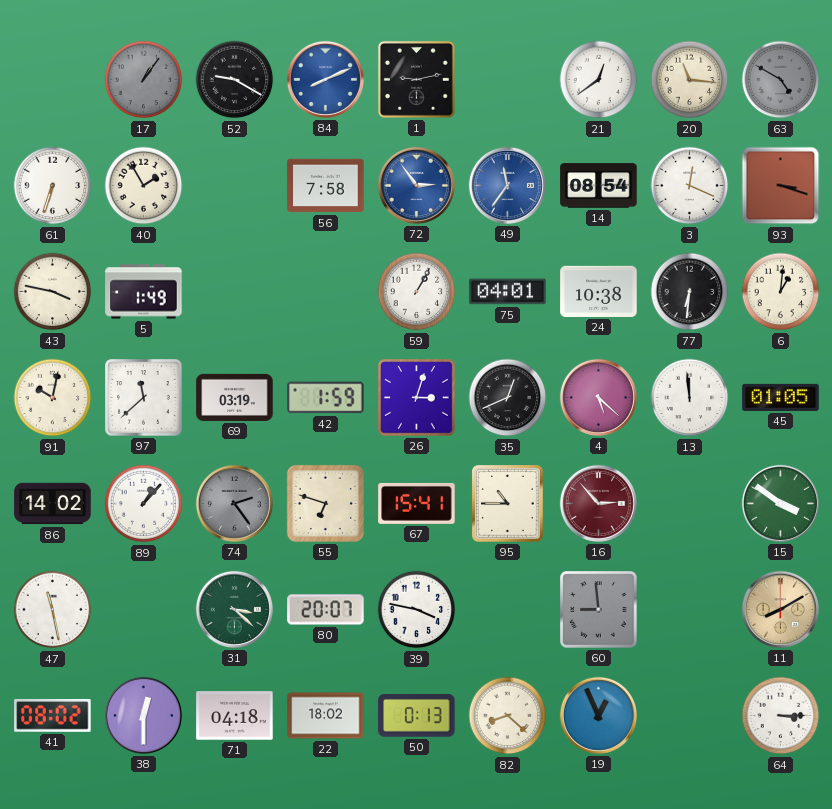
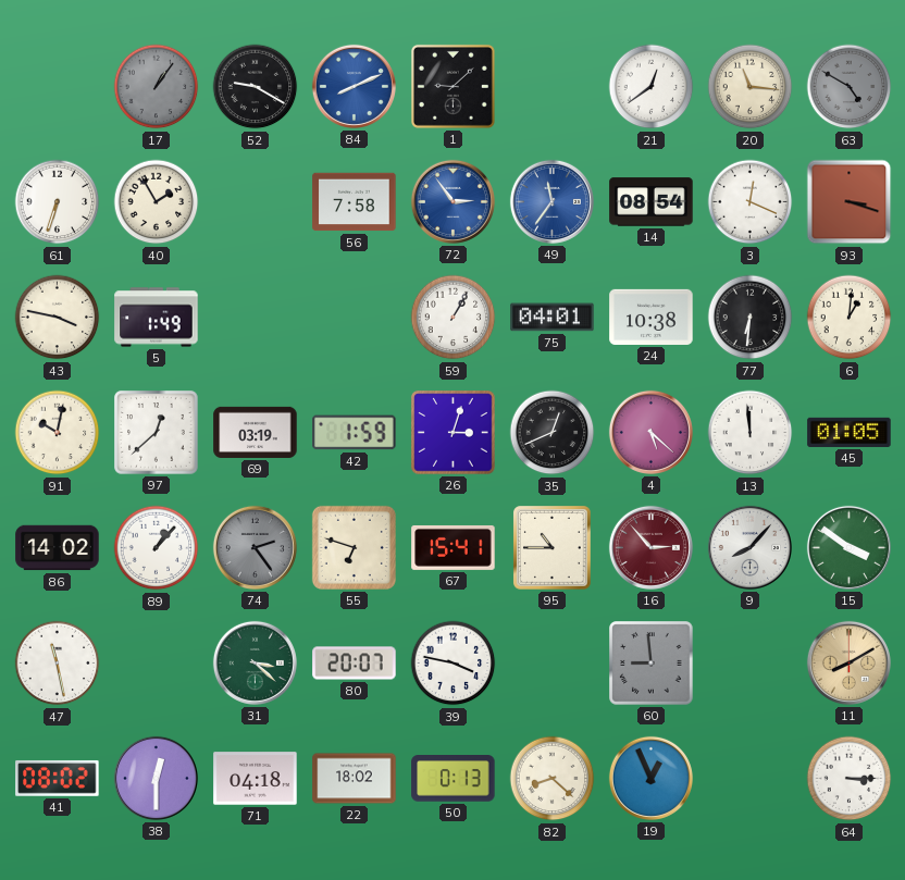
1: 9:13 -> 9:08 (452, 86)
97: 11:38 -> 12:38 (157, 433)
9: none -> 8:07 (749, 547)
